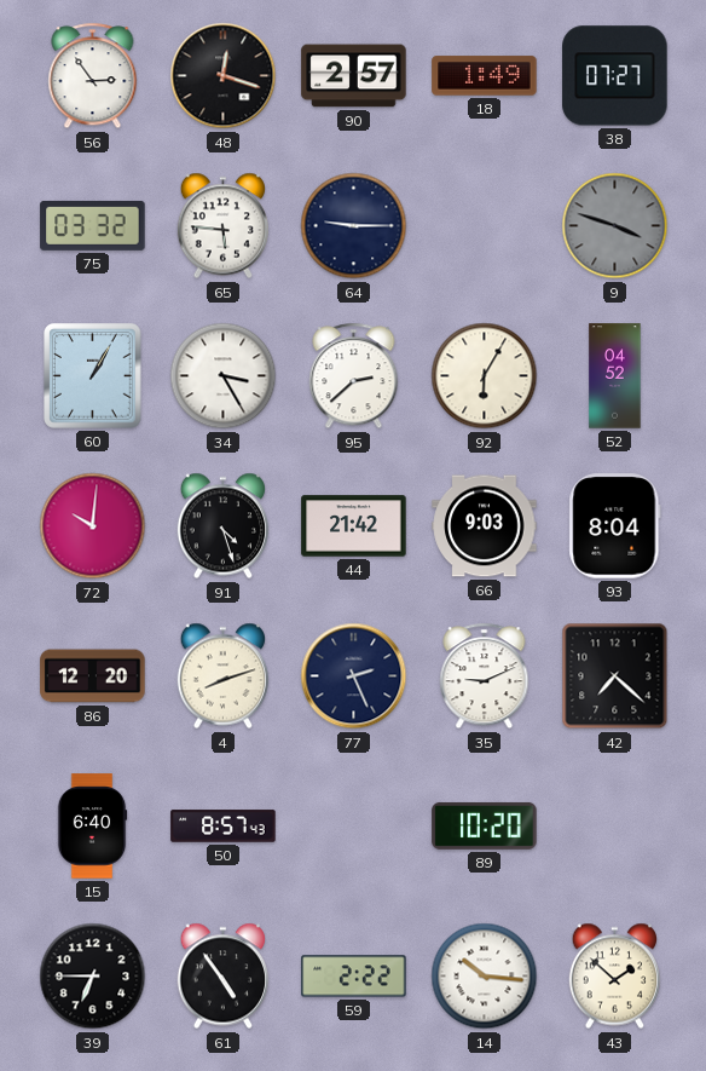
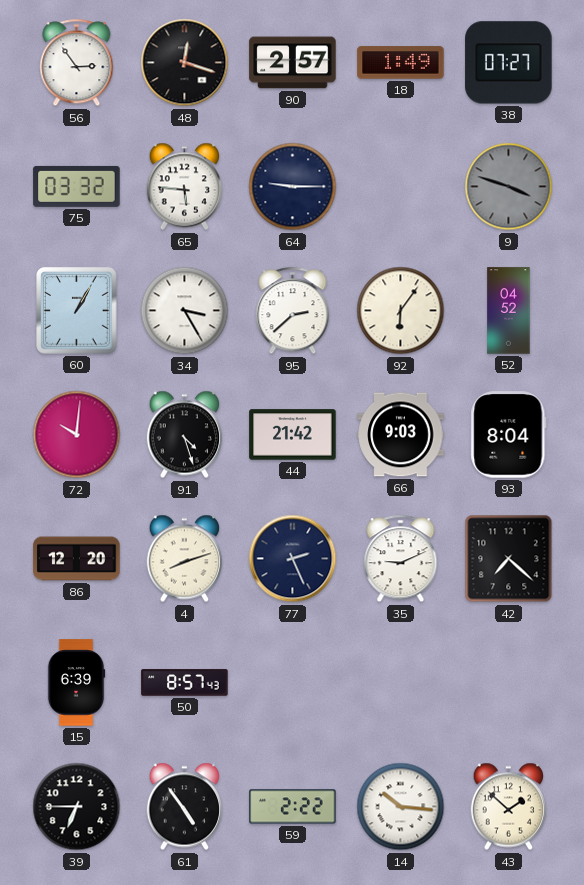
92: 6:05 -> 6:06 (401, 311)
15: 6:40 -> 6:39 (76, 683)
89: 10:20 -> none (485, 827)
